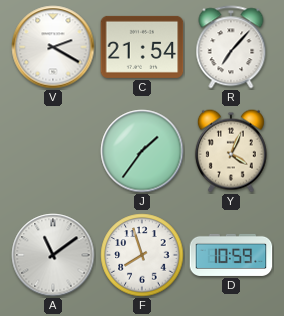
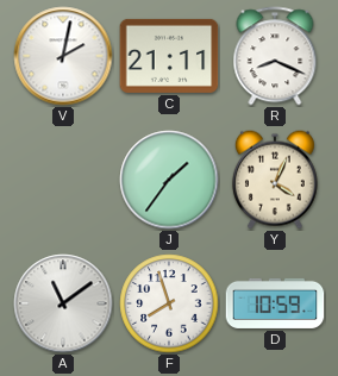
V: 2:20 -> 2:02 (63, 56)
C: 21:54 -> 21:11 (169, 56)
R: 7:07 -> 8:19 (275, 56)
